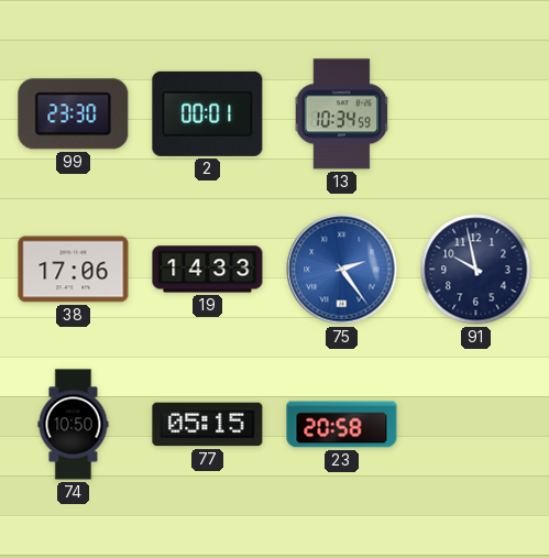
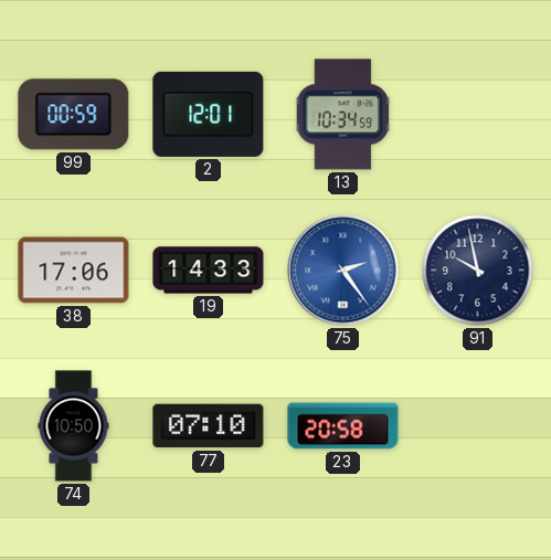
99: 23:30 -> 00:59 (74, 115)
2: 00:01 -> 12:01 (209, 114)
77: 05:15 -> 07:10 (209, 426)
